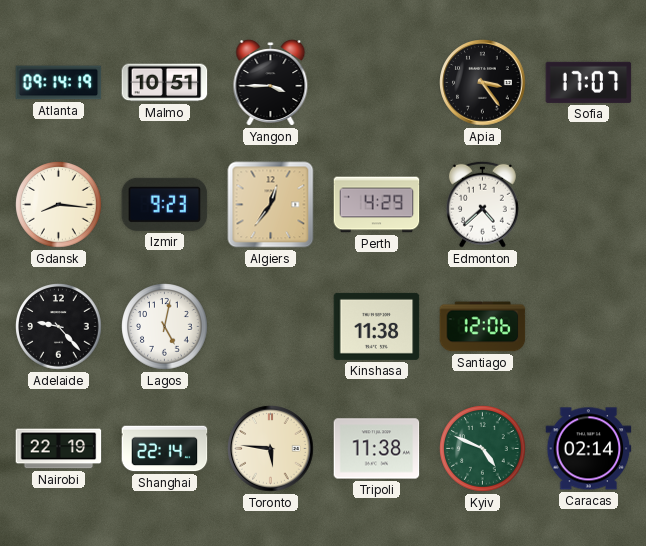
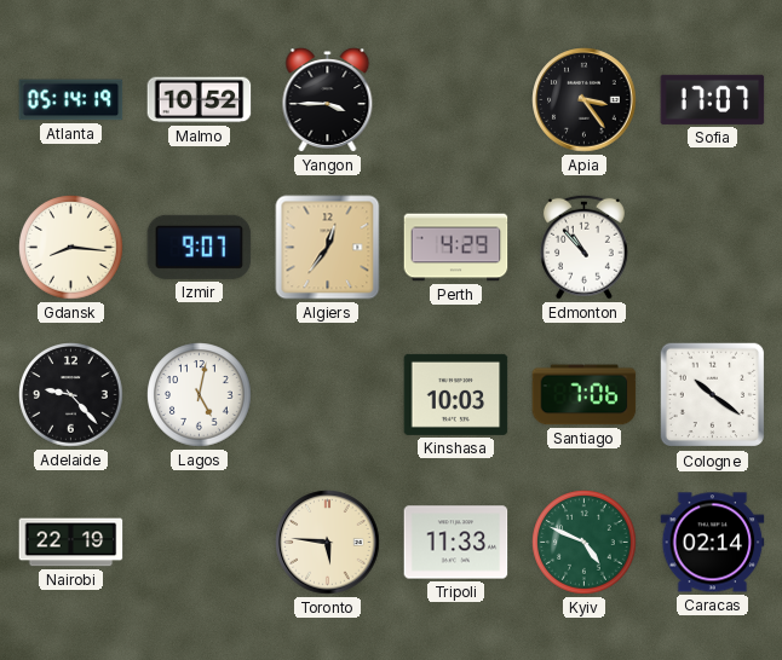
Atlanta: 09:14 -> 05:14 (71, 100)
Malmo: 10:51 -> 10:52 (200, 100)
Izmir: 9:23 -> 9:07 (200, 247)
Edmonton: 4:38 -> 10:53 (583, 247)
Kinshasa: 11:38 -> 10:03 (456, 394)
Santiago: 12:06 -> 7:06 (585, 395)
Cologne: none -> 10:21 (713, 395)
Shanghai: 22:14 -> none (165, 449)
Tripoli: 11:38 -> 11:33 (456, 543)
